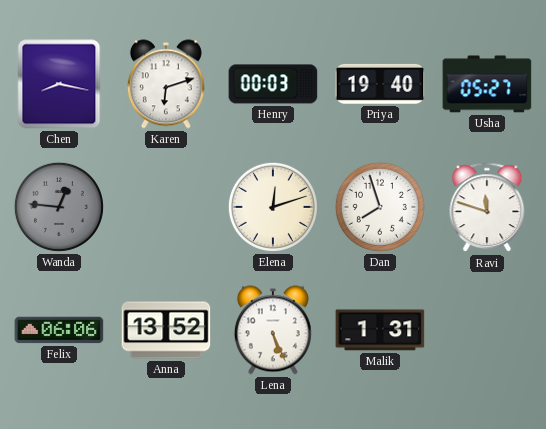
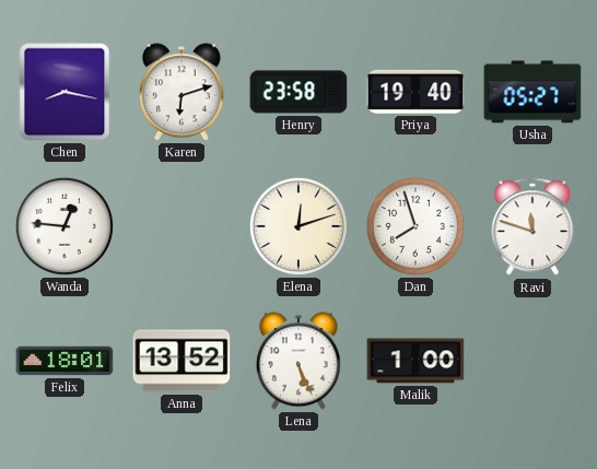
Henry: 00:03 -> 23:58 (298, 92)
Wanda dial: grey -> white (65, 226)
Felix: 06:06 -> 18:01 (65, 361)
Malik: 1:31 -> 1:00 (415, 361)
